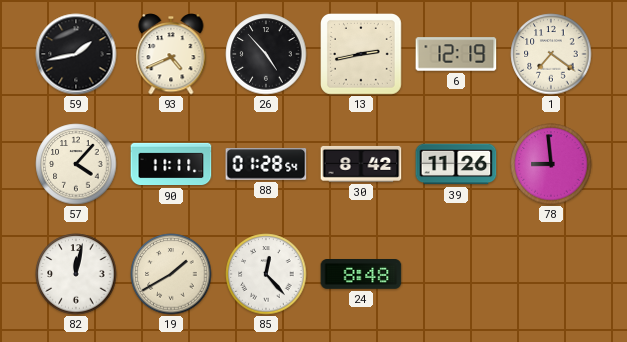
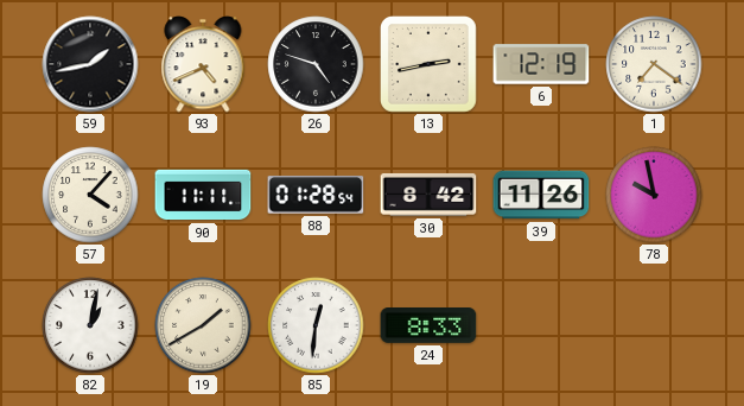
26: 4:53 -> 4:48 (316, 64)
78: 8:59 -> 9:58 (654, 195)
82: 12:02 -> 1:02 (90, 325)
85: 12:23 -> 12:31 (316, 325)
24: 8:48 -> 8:33 (428, 326)
